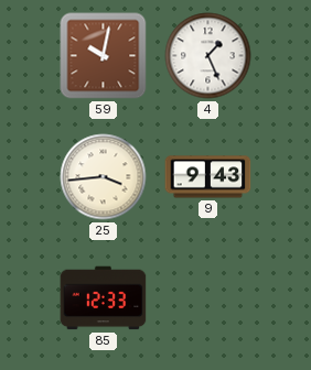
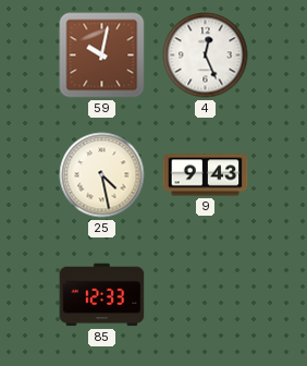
4: 1:26 -> 12:26 (206, 56)
25: 3:44 -> 4:28 (102, 175)
